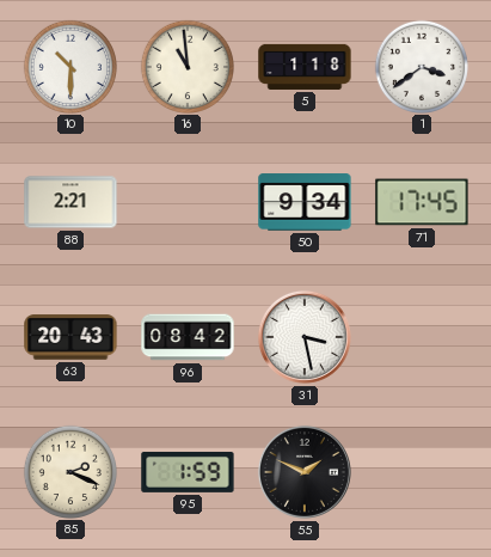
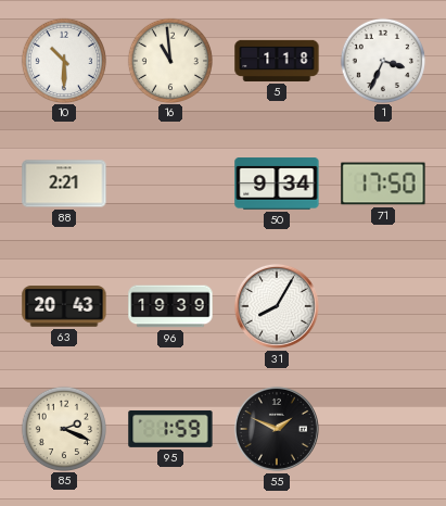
1: 3:39 -> 3:34 (382, 60)
71: 17:45 -> 17:50 (383, 184)
96: 08:42 -> 19:39 (170, 306)
31: 3:28 -> 8:05 (277, 306)
